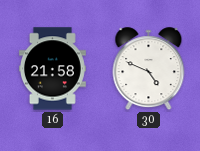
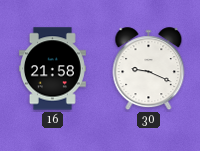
30: 4:49 -> 9:19 (149, 69)
